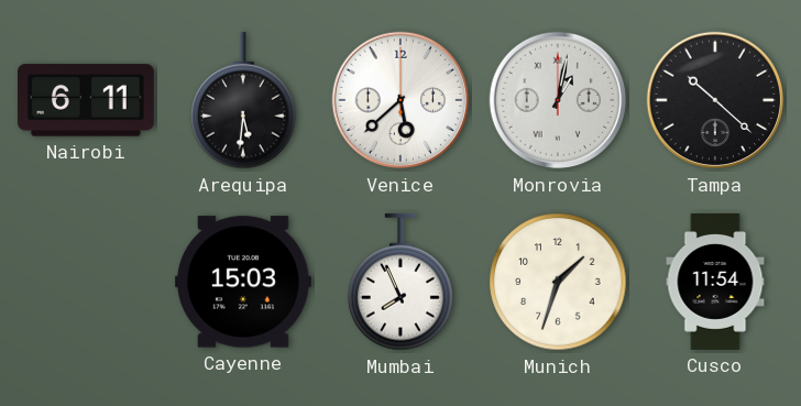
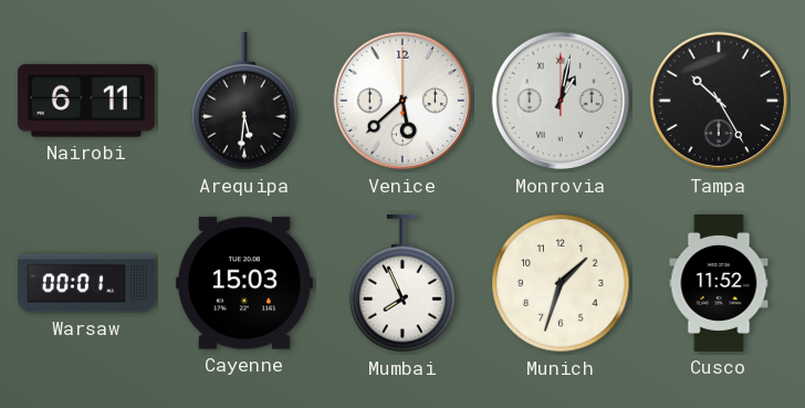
Tampa: 10:22 -> 10:25 (719, 101)
Warsaw: none -> 00:01 (87, 283)
Cusco: 11:54 -> 11:52 (719, 284)
